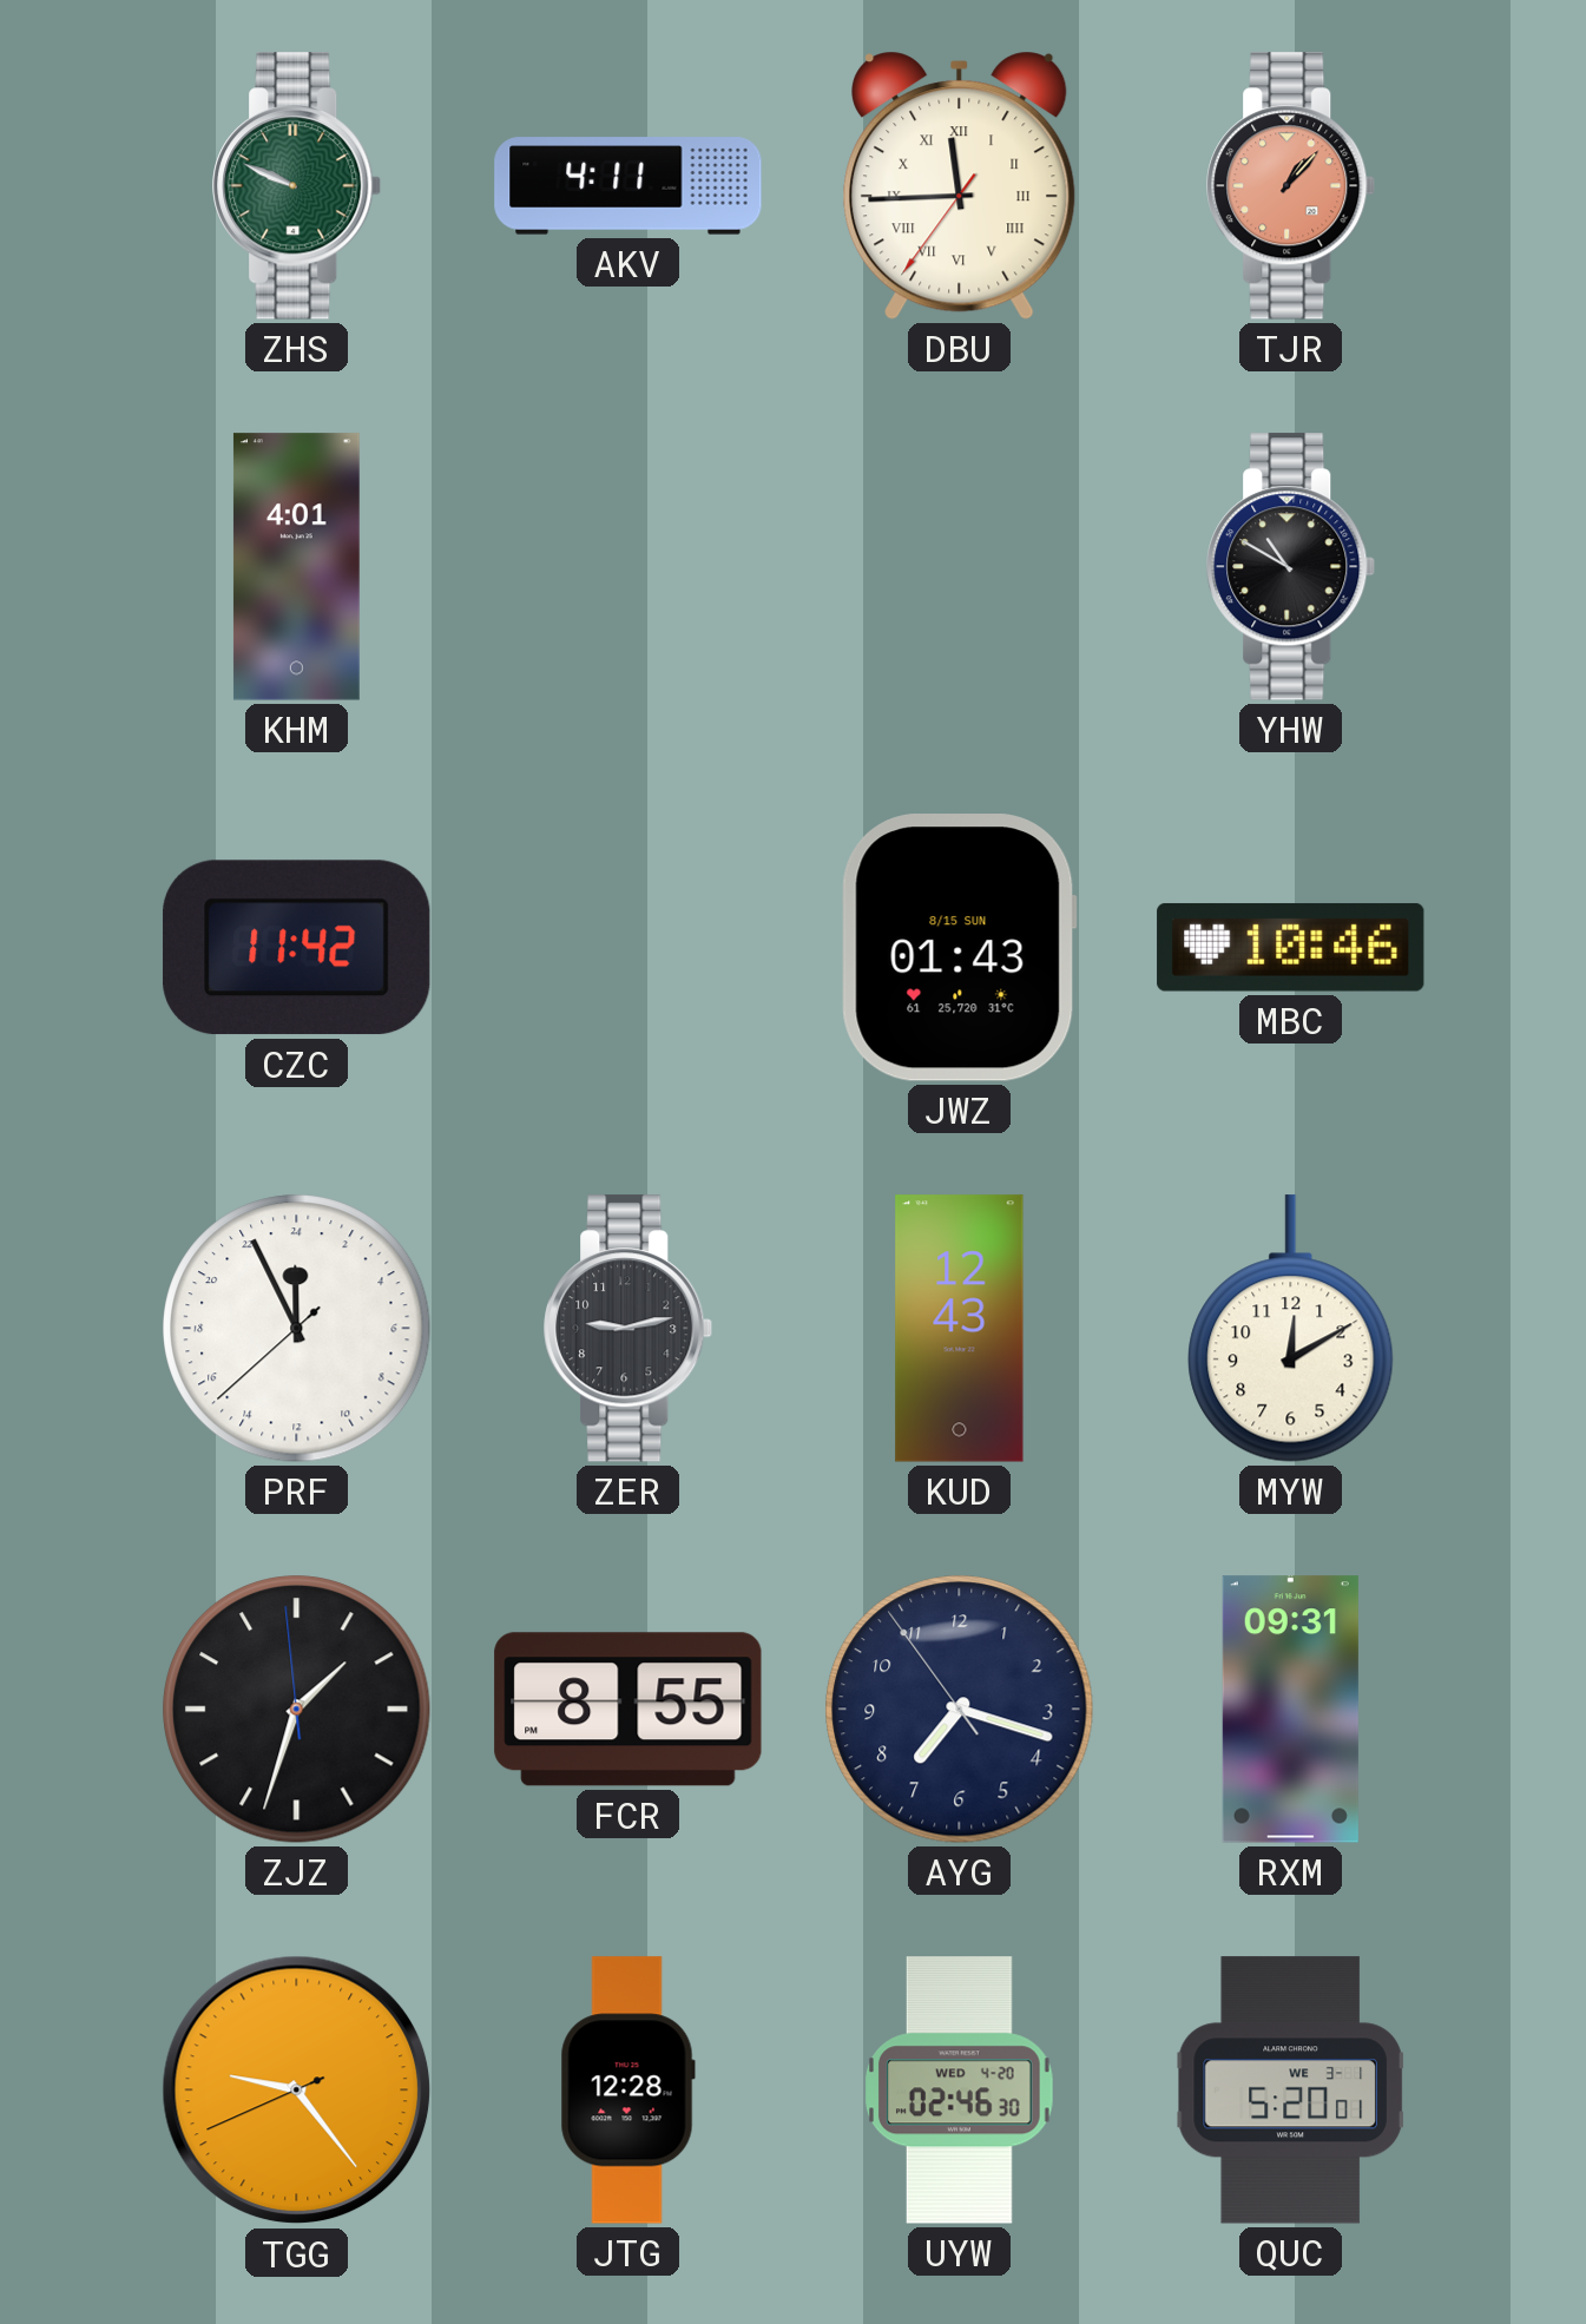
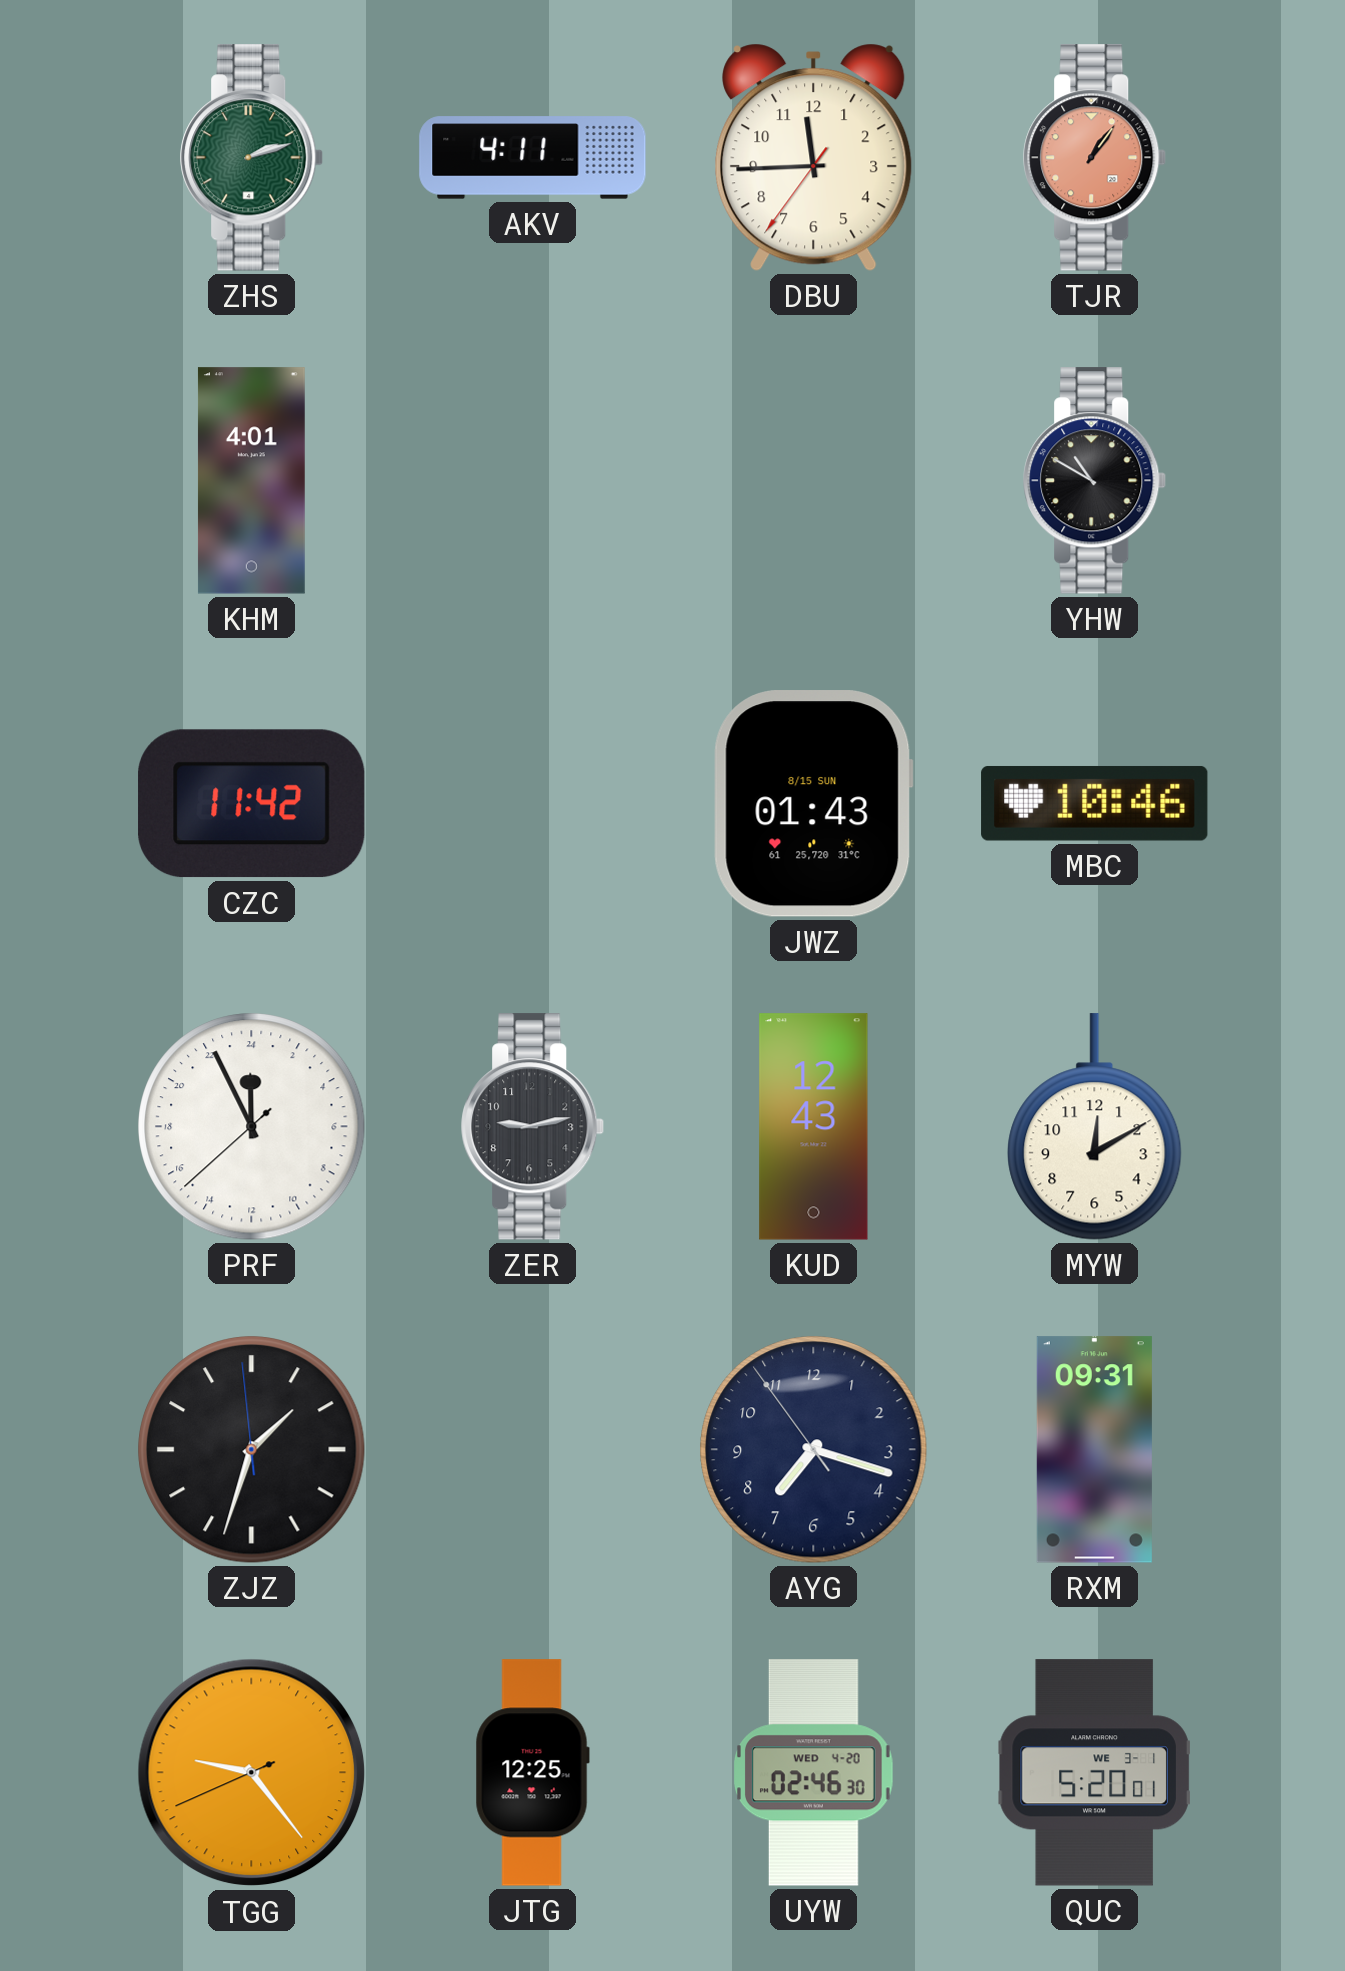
ZHS: 9:49 -> 2:12 (252, 158)
DBU numerals: Roman -> Arabic (814, 157)
TJR: 1:07 -> 1:06 (1095, 158)
FCR: 8:55 -> none (629, 1710)
JTG: 12:28 -> 12:25 (532, 1773)
